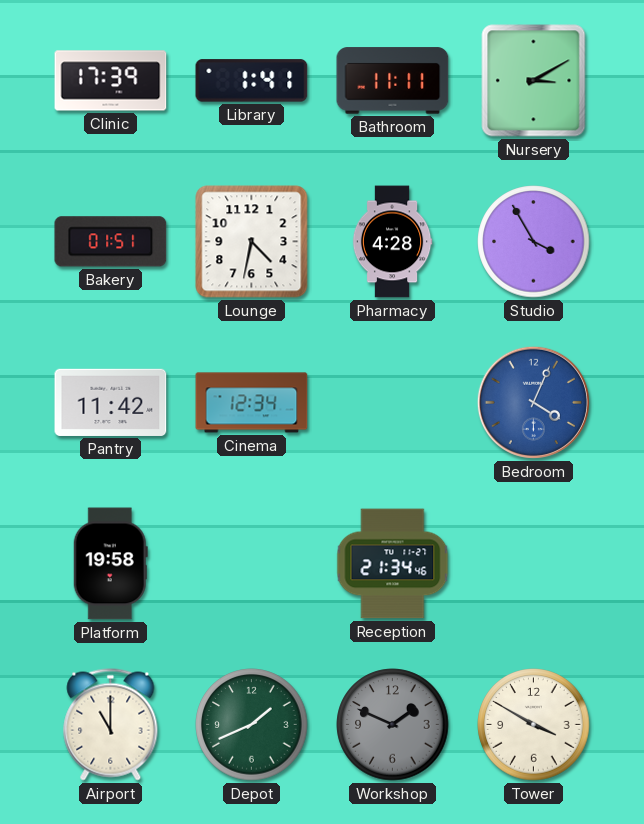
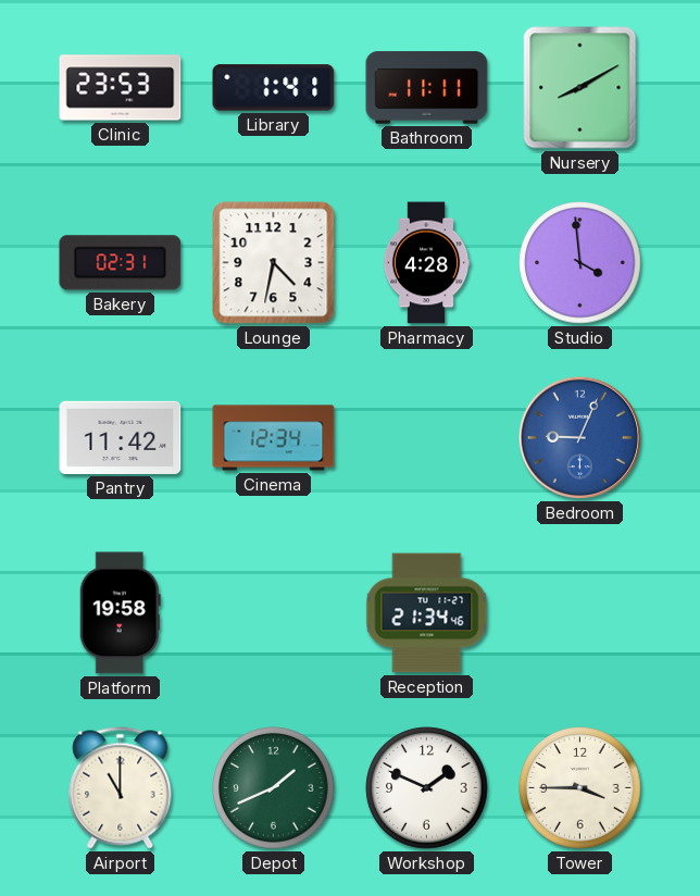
Clinic: 17:39 -> 23:53 (121, 88)
Nursery: 3:10 -> 8:10 (580, 88)
Bakery: 01:51 -> 02:31 (121, 263)
Studio: 3:55 -> 3:59 (580, 263)
Bedroom: 4:04 -> 9:04 (579, 437)
Workshop dial: grey -> white (427, 788)
Tower: 3:50 -> 3:45 (580, 788)
